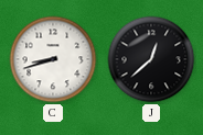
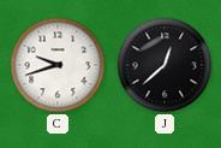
C: 8:42 -> 9:42 (58, 65)
